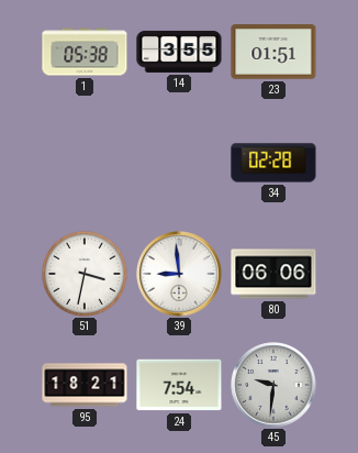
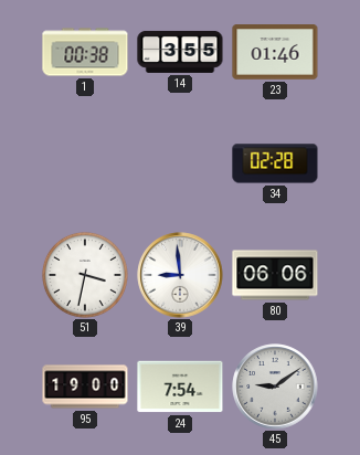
1: 05:38 -> 00:38 (85, 52)
23: 01:51 -> 01:46 (275, 52)
95: 18:21 -> 19:00 (85, 387)
45: 9:31 -> 9:09 (275, 387)
